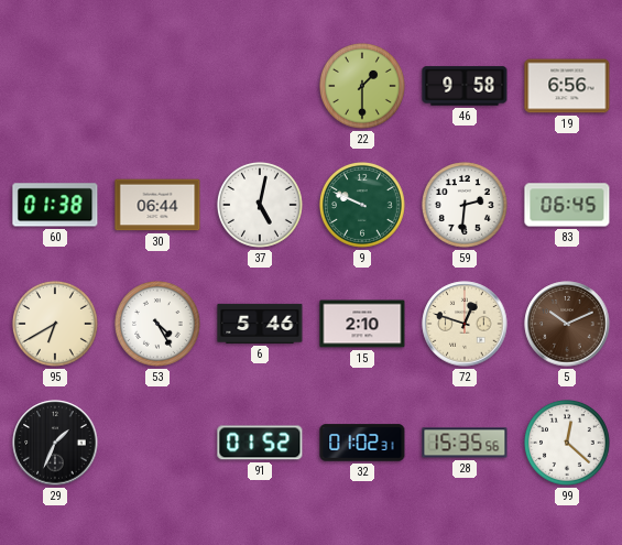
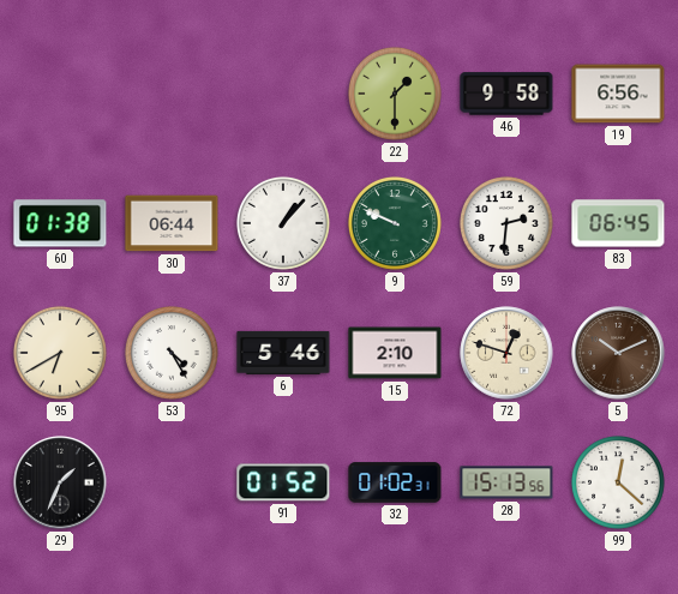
37: 5:02 -> 1:07 (283, 223)
28: 15:35 -> 15:13 (506, 482)
